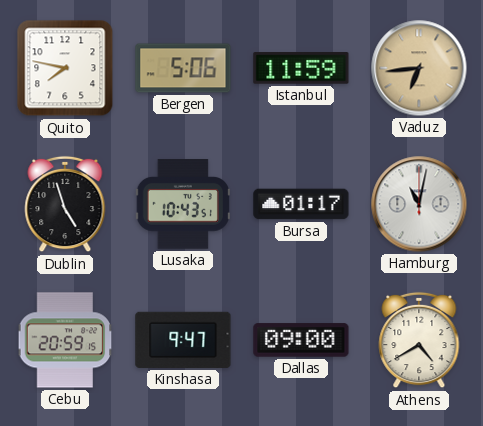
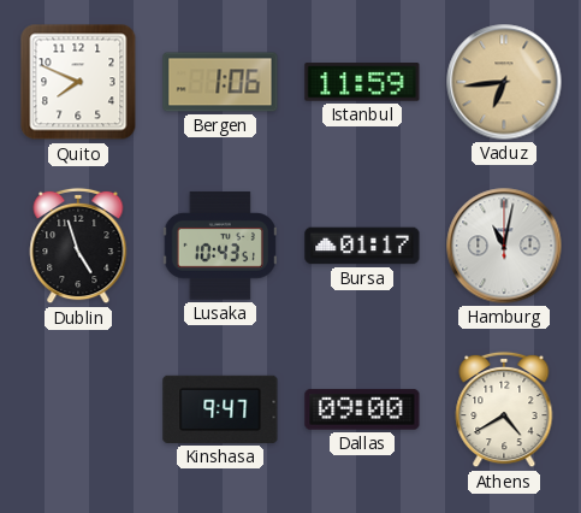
Quito: 7:47 -> 7:49 (78, 82)
Bergen: 5:06 -> 1:06 (220, 82)
Cebu: 20:59 -> none (65, 340)
